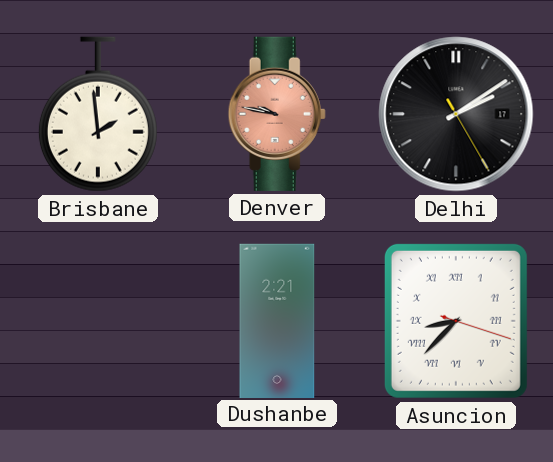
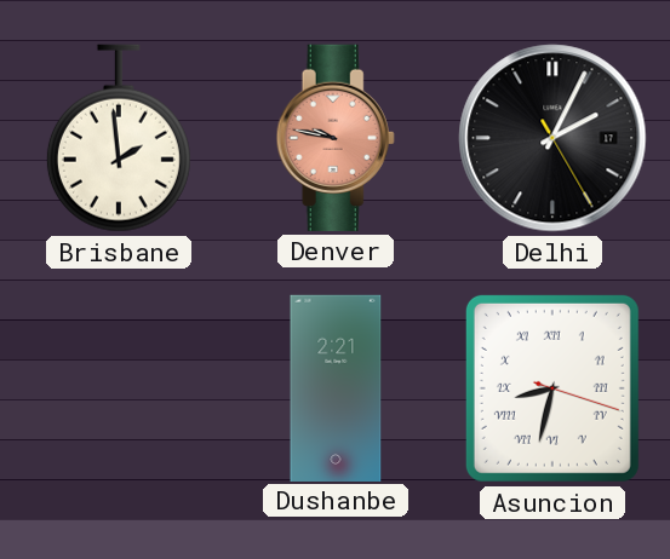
Delhi: 2:09 -> 2:04 (552, 138)
Asuncion: 8:37 -> 8:32 (552, 388)
